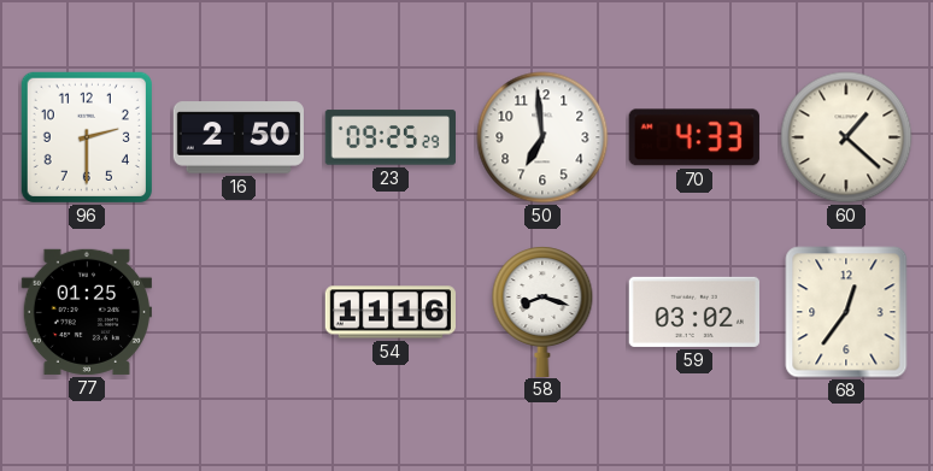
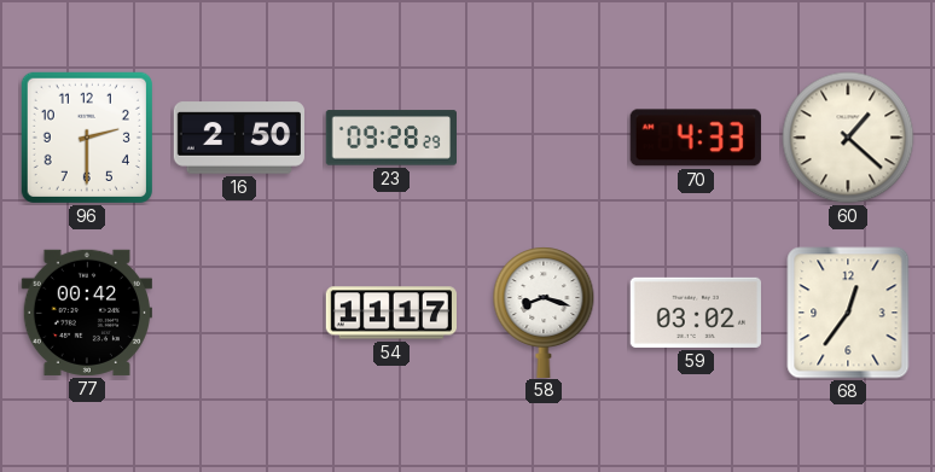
23: 09:25 -> 09:28 (390, 138)
50: 6:59 -> none (542, 137)
77: 01:25 -> 00:42 (86, 313)
54: 11:16 -> 11:17 (391, 313)
